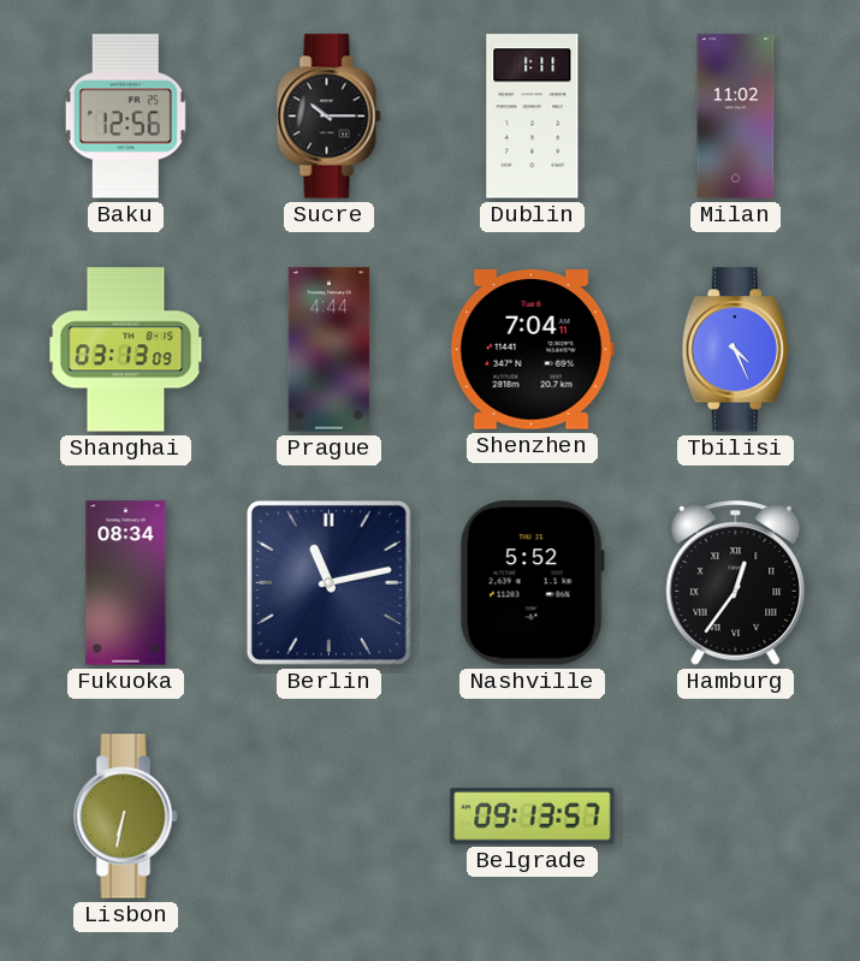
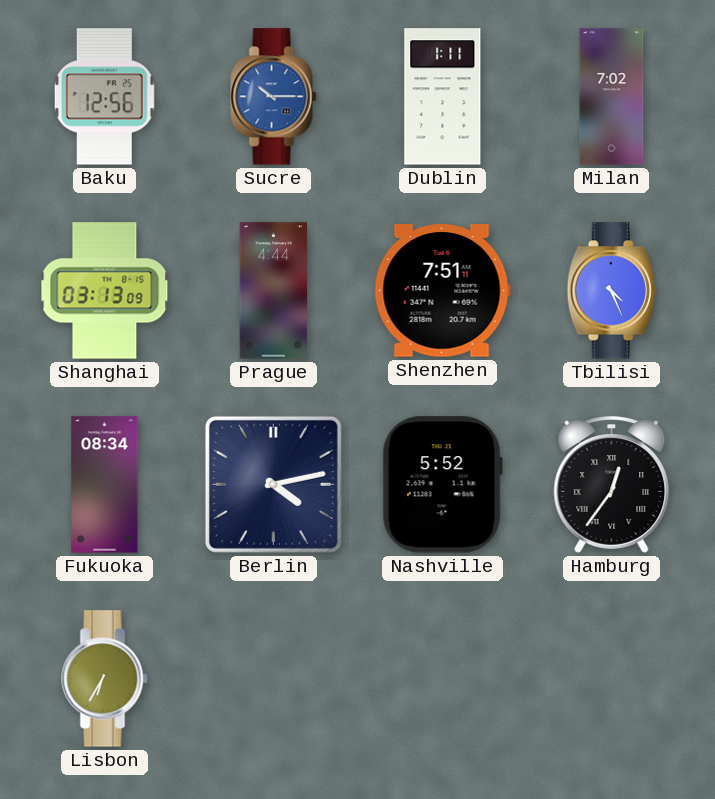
Sucre dial: black -> blue (274, 97)
Milan: 11:02 -> 7:02 (612, 97)
Shenzhen: 7:04 -> 7:51 (442, 291)
Berlin: 11:13 -> 4:13 (273, 484)
Lisbon: 6:32 -> 6:35 (105, 679)
Belgrade: 09:13 -> none (533, 817)
